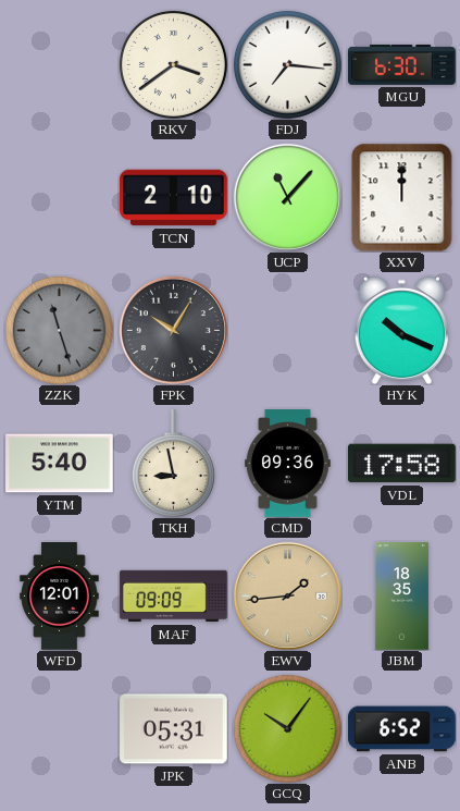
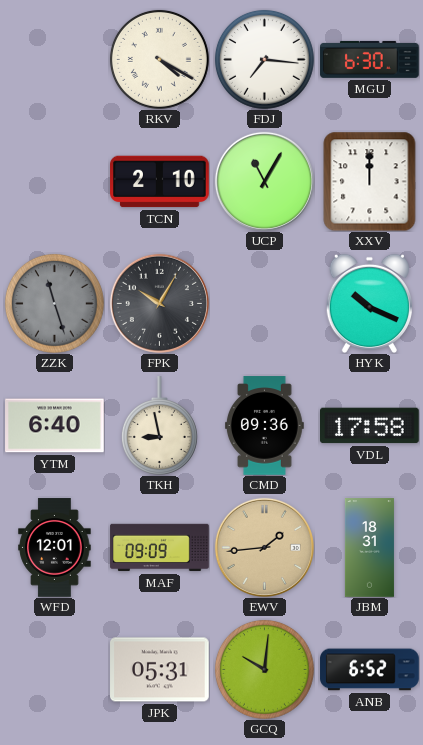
RKV: 3:39 -> 4:20 (159, 59)
UCP: 11:07 -> 11:05 (264, 181)
YTM: 5:40 -> 6:40 (55, 426)
JBM: 18:35 -> 18:31 (369, 548)
GCQ: 10:06 -> 10:01 (264, 669)
